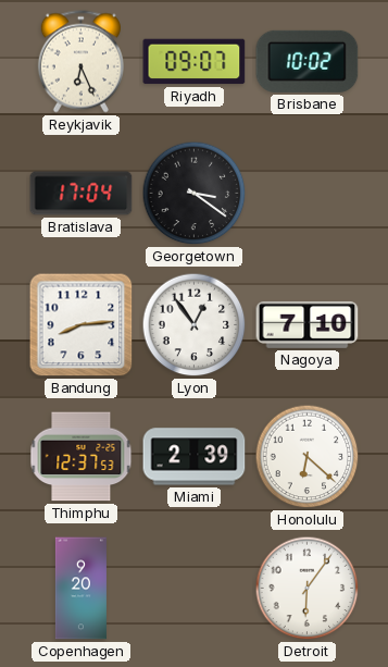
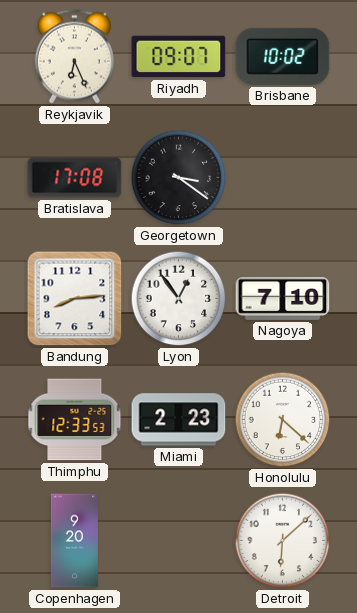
Bratislava: 17:04 -> 17:08 (75, 178)
Thimphu: 12:37 -> 12:33 (75, 420)
Miami: 2:39 -> 2:23 (179, 420)
Detroit: 6:06 -> 6:08 (283, 541)
